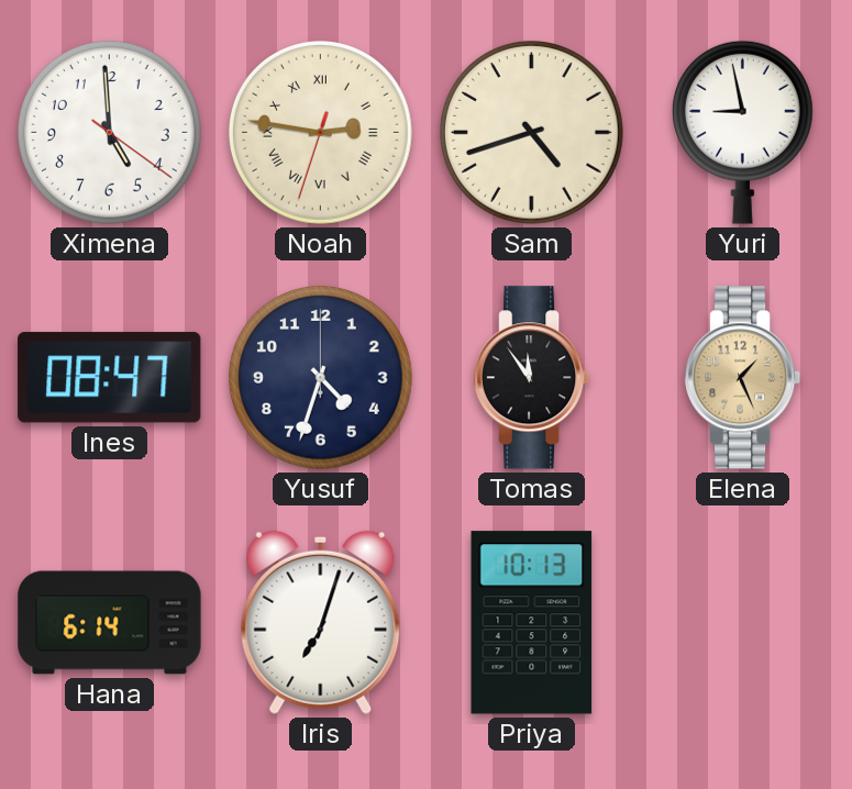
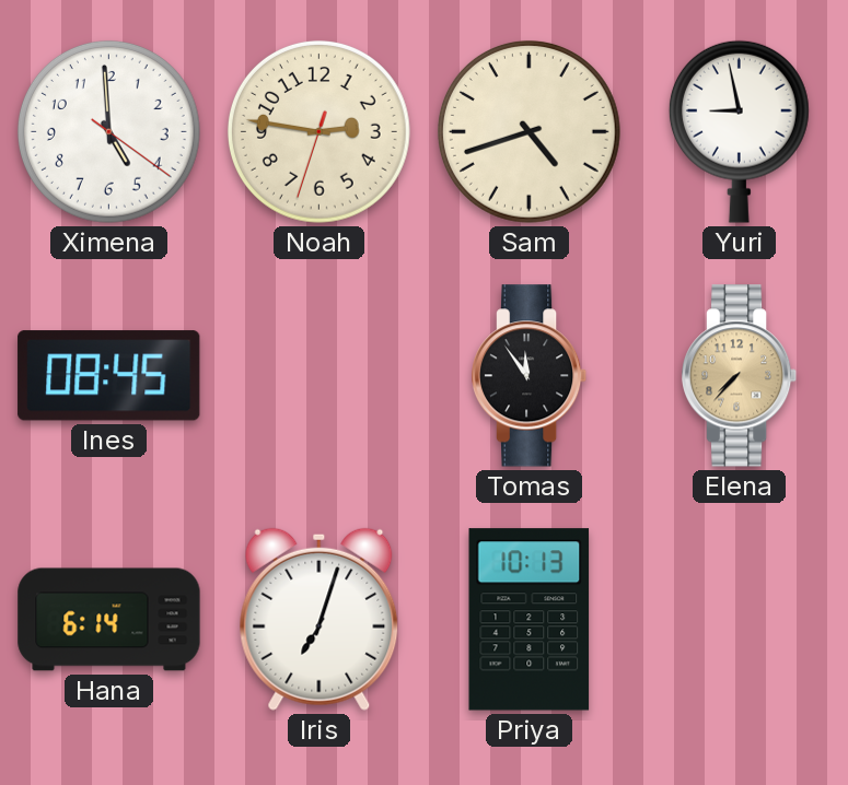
Noah numerals: Roman -> Arabic (318, 131)
Ines: 08:47 -> 08:45 (109, 376)
Yusuf: 4:33 -> none (320, 377)
Elena: 1:26 -> 7:37 (740, 376)
